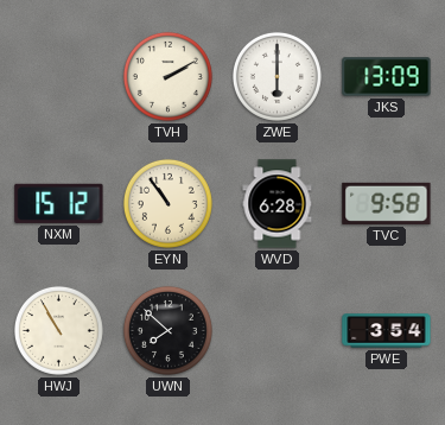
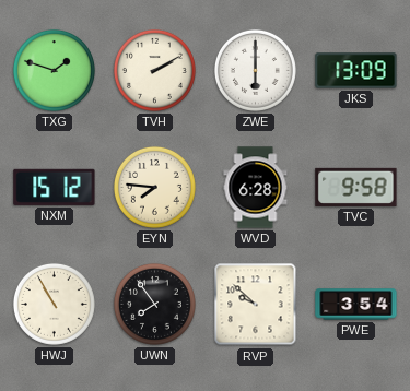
TXG: none -> 1:48 (54, 70)
EYN: 10:54 -> 7:46 (154, 187)
UWN: 7:52 -> 7:54 (154, 304)
RVP: none -> 9:52 (256, 305)
